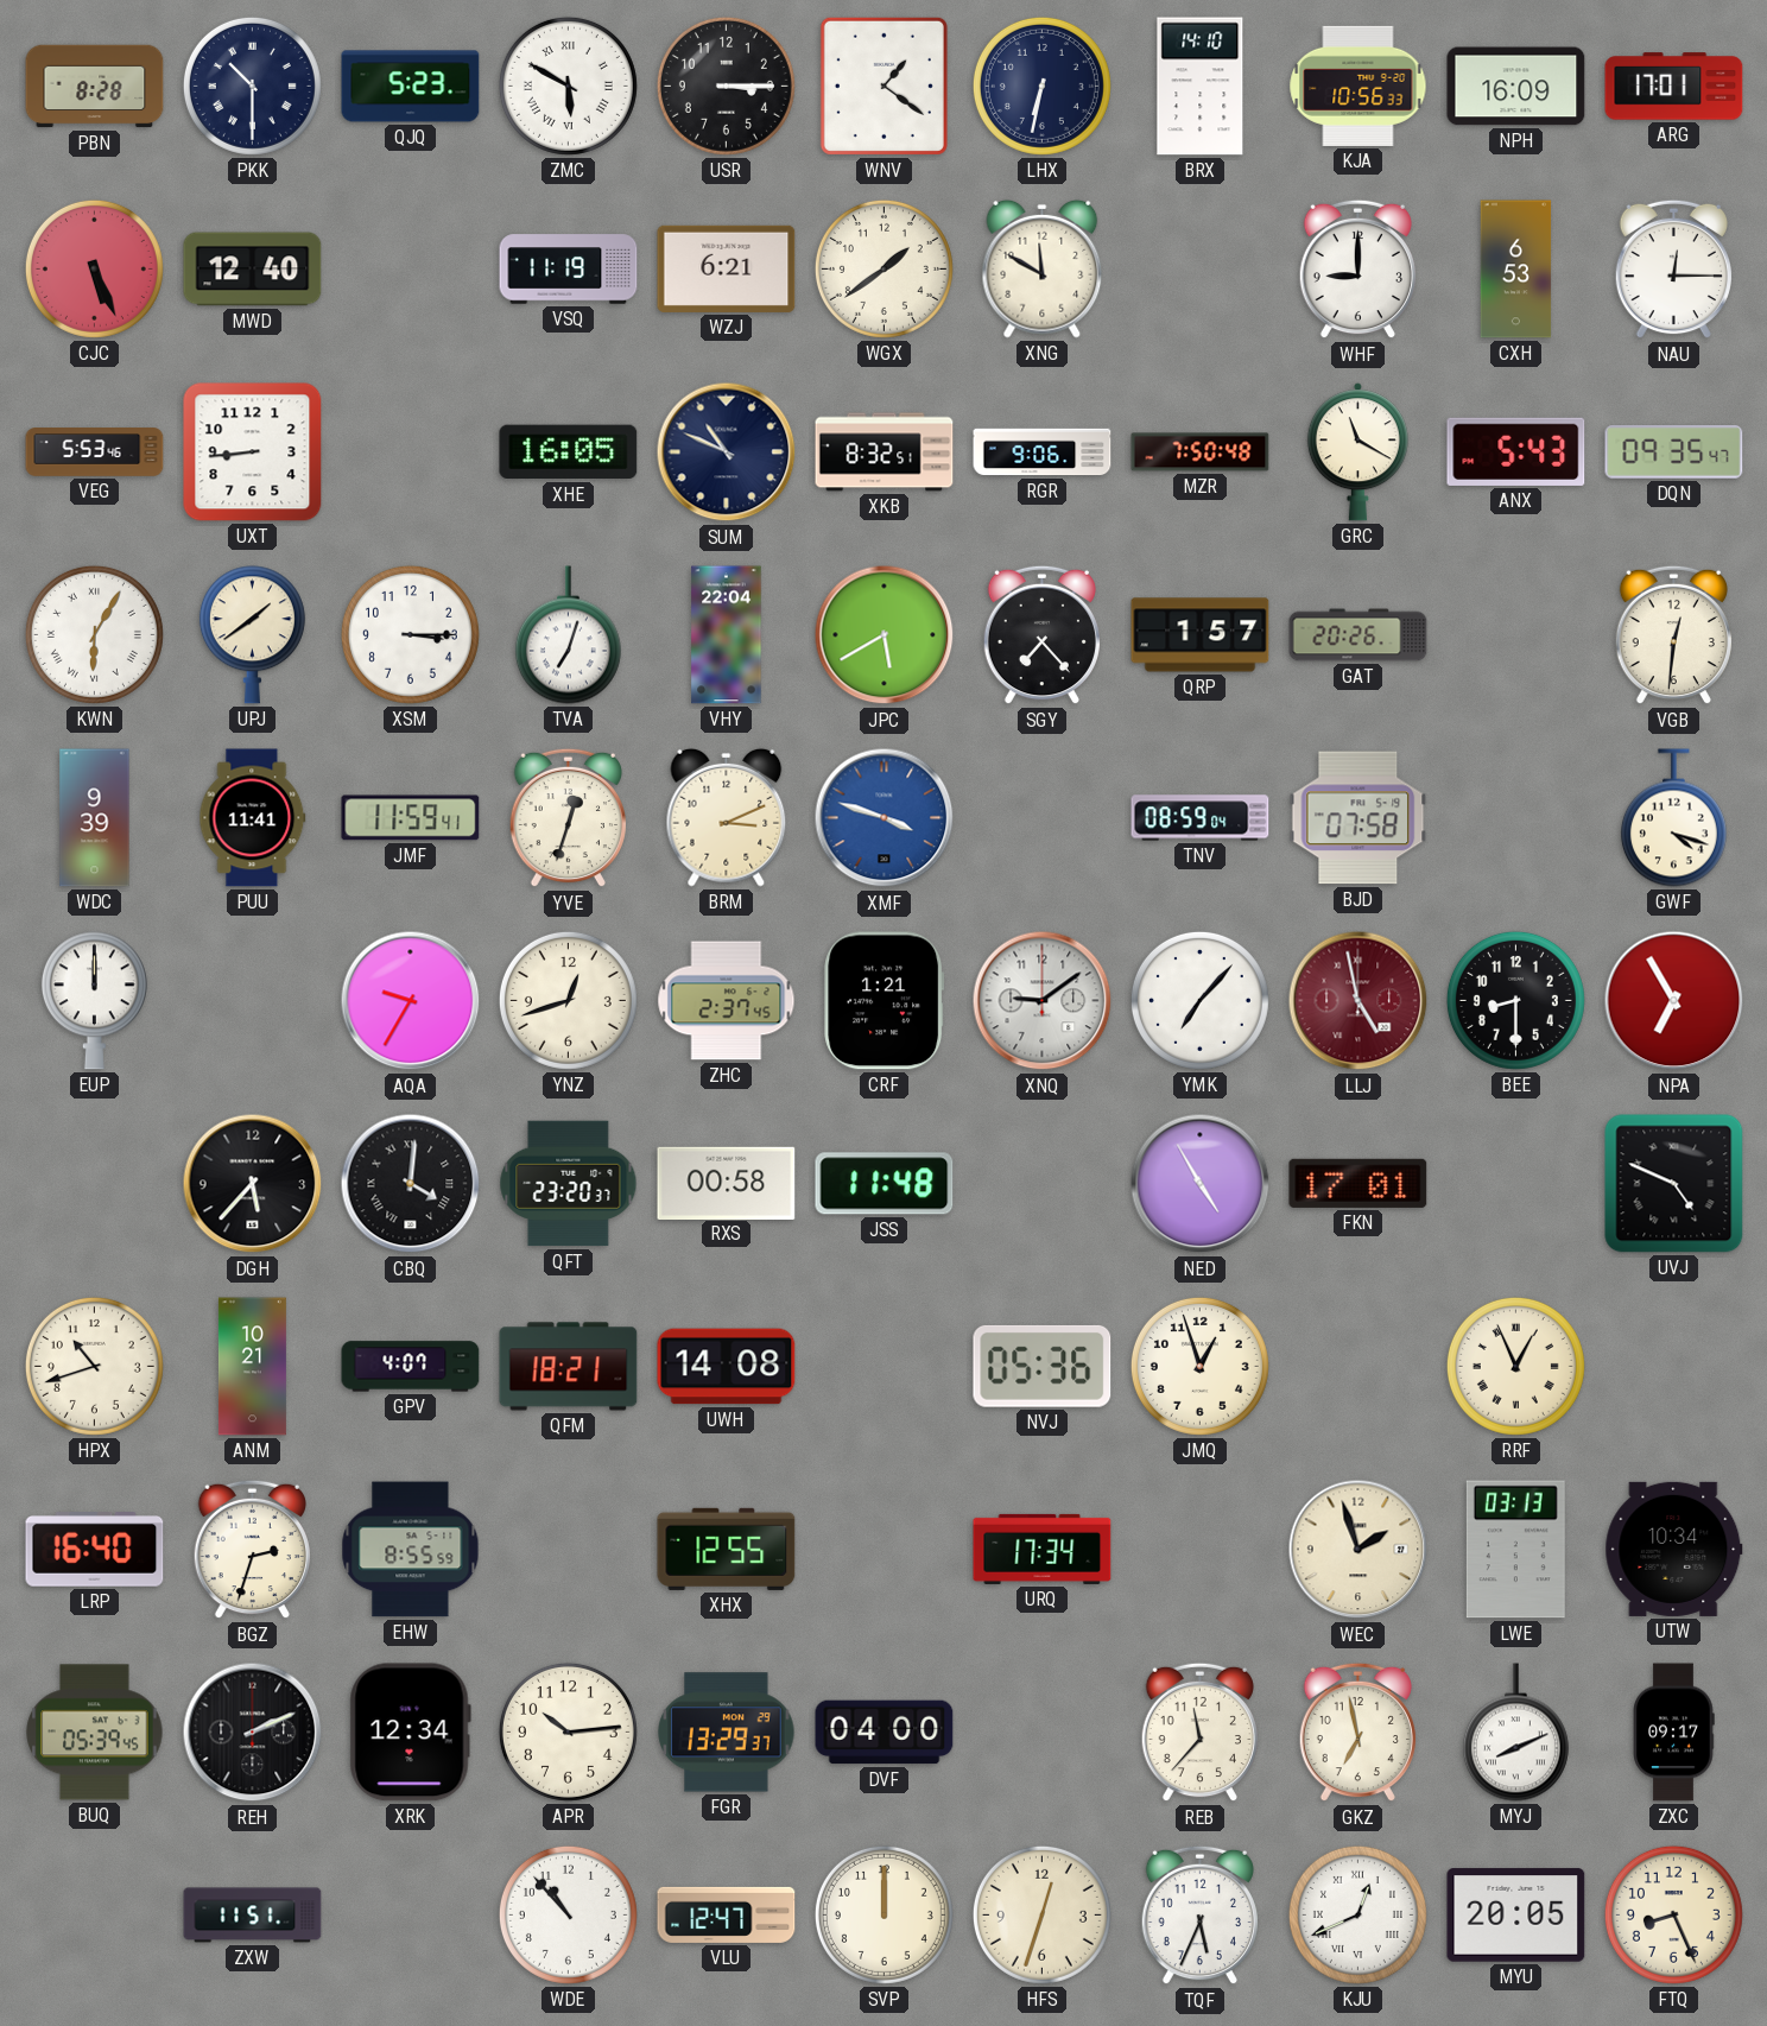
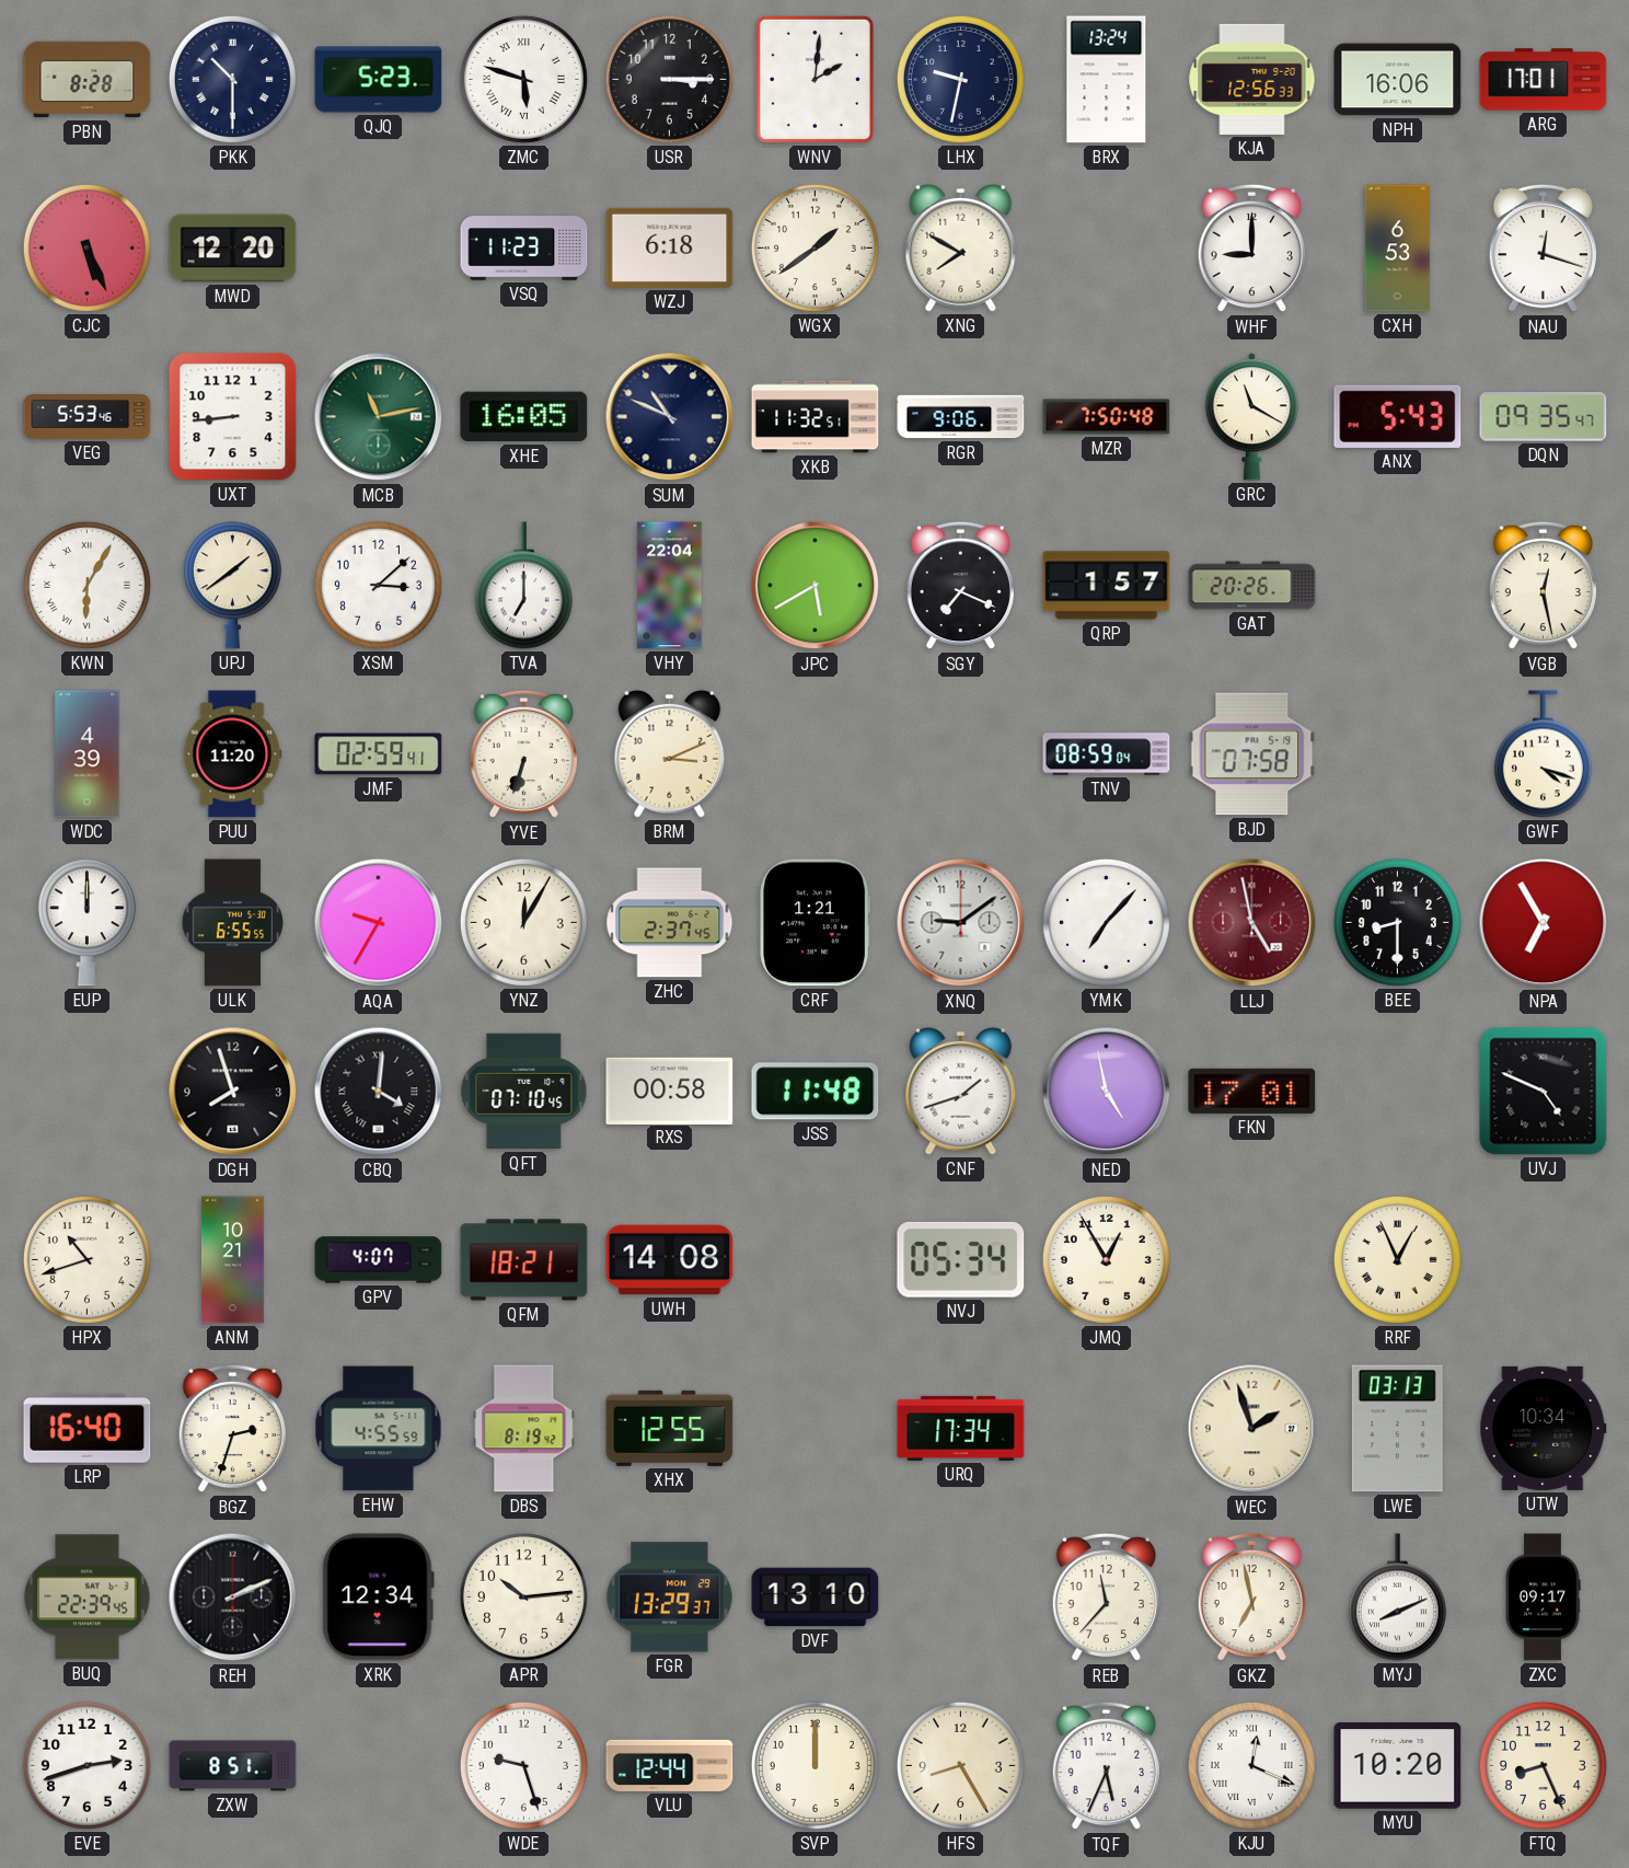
ZMC: 5:50 -> 5:48 (523, 79)
WNV: 1:21 -> 2:01 (814, 79)
LHX: 6:32 -> 9:32 (960, 79)
BRX: 14:10 -> 13:24 (1107, 80)
KJA: 10:56 -> 12:56 (1252, 79)
NPH: 16:09 -> 16:06 (1398, 80)
MWD: 12:40 -> 12:20 (233, 249)
VSQ: 11:19 -> 11:23 (524, 249)
WZJ: 6:21 -> 6:18 (670, 247)
XNG: 11:50 -> 7:50 (961, 247)
NAU: 12:15 -> 12:18 (1543, 249)
MCB: none -> 11:13 (379, 417)
XKB: 8:32 -> 11:32 (816, 417)
XSM: 3:15 -> 3:08 (378, 585)
TVA: 7:03 -> 7:00 (523, 586)
SGY: 7:23 -> 7:19 (960, 586)
VGB: 12:31 -> 12:28 (1543, 586)
WDC: 9:39 -> 4:39 (88, 754)
PUU: 11:41 -> 11:20 (233, 754)
JMF: 11:59 -> 02:59 (379, 754)
YVE: 12:33 -> 6:33 (523, 754)
XMF: 3:48 -> none (885, 818)
ULK: none -> 6:55 (232, 923)
YNZ: 12:42 -> 12:05 (523, 922)
DGH: 5:37 -> 7:57 (233, 1092)
QFT: 23:20 -> 07:10 (524, 1092)
CNF: none -> 1:42 (961, 1091)
NED: 4:55 -> 4:58 (1107, 1092)
NVJ: 05:36 -> 05:34 (961, 1259)
JMQ: 12:57 -> 12:55 (1106, 1259)
EHW: 8:55 -> 4:55 (379, 1429)
DBS: none -> 8:19 (524, 1429)
BUQ: 05:39 -> 22:39 (88, 1598)
DVF: 04:00 -> 13:10 (816, 1598)
EVE: none -> 2:42 (86, 1765)
ZXW: 11:51 -> 8:51 (233, 1766)
WDE: 10:53 -> 9:27 (523, 1765)
VLU: 12:47 -> 12:44 (670, 1765)
HFS: 12:33 -> 8:25 (960, 1765)
KJU: 12:41 -> 12:19 (1251, 1765)
MYU: 20:05 -> 10:20 (1398, 1766)
